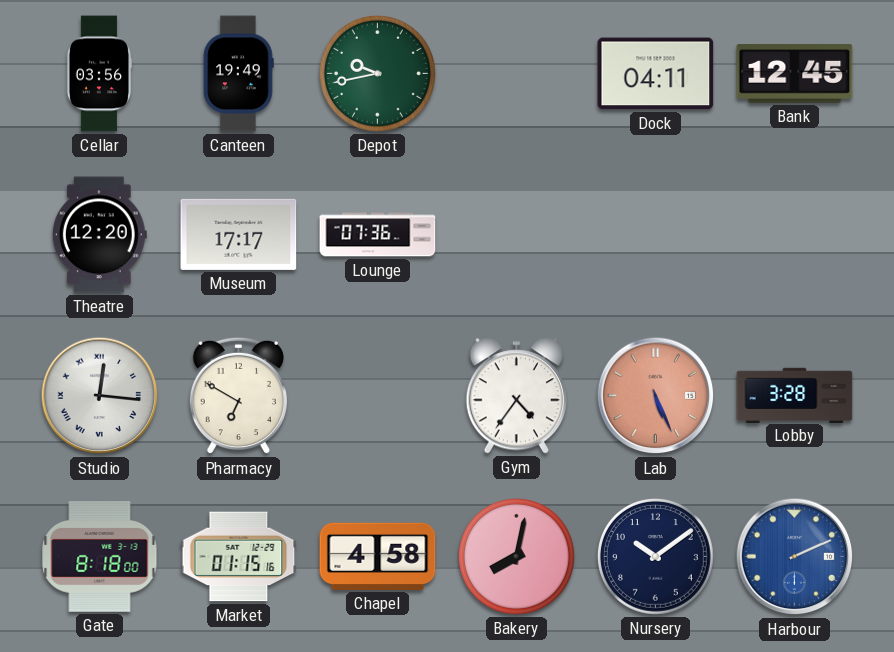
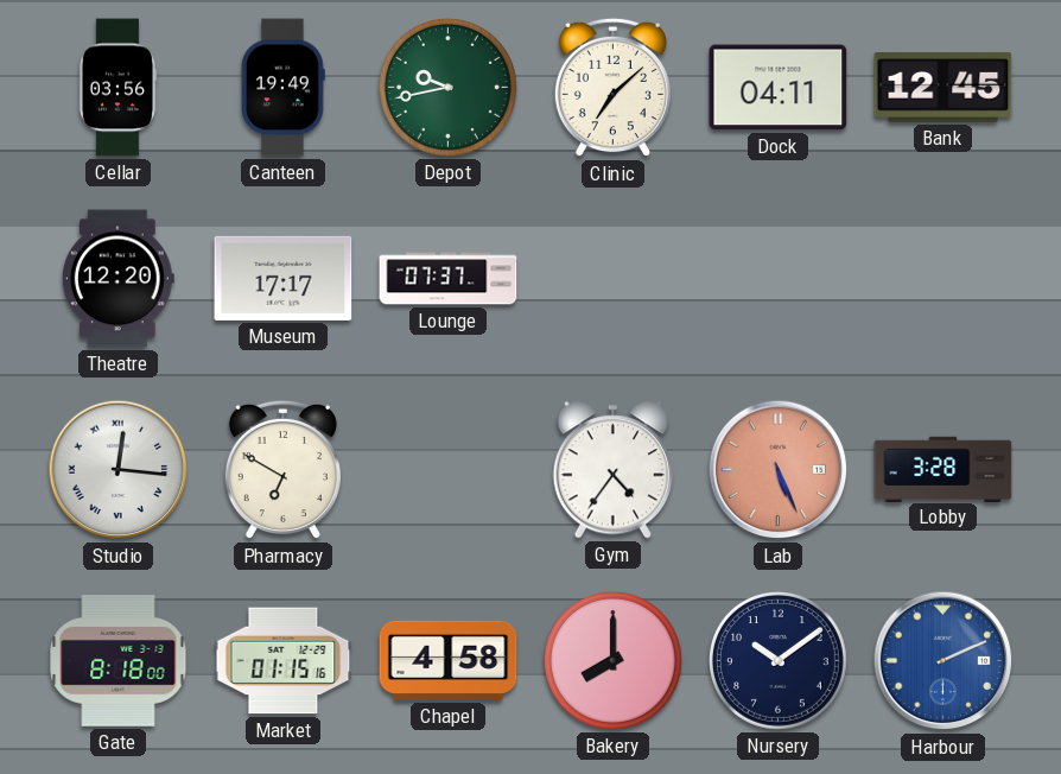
Clinic: none -> 7:08 (612, 88)
Lounge: 07:36 -> 07:37 (449, 279)
Bakery: 8:02 -> 8:00 (612, 660)
